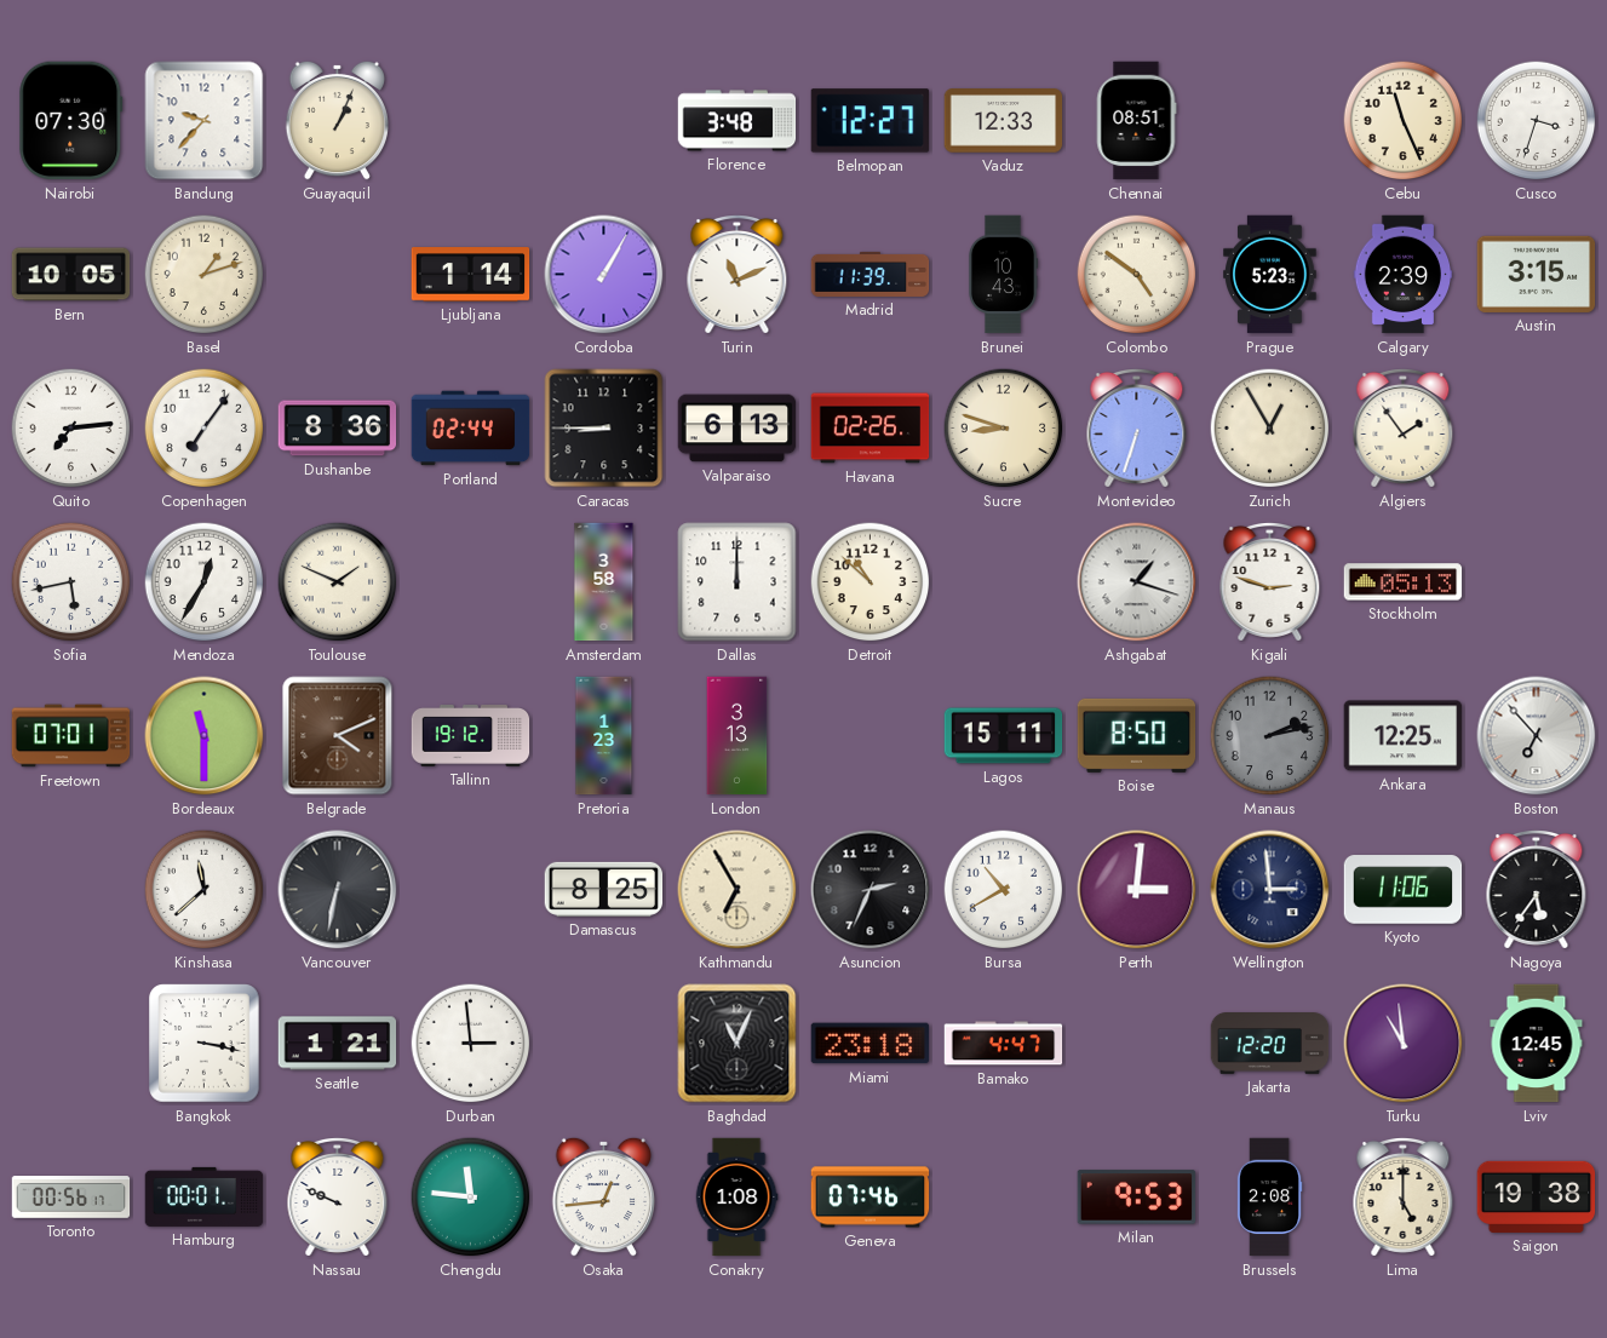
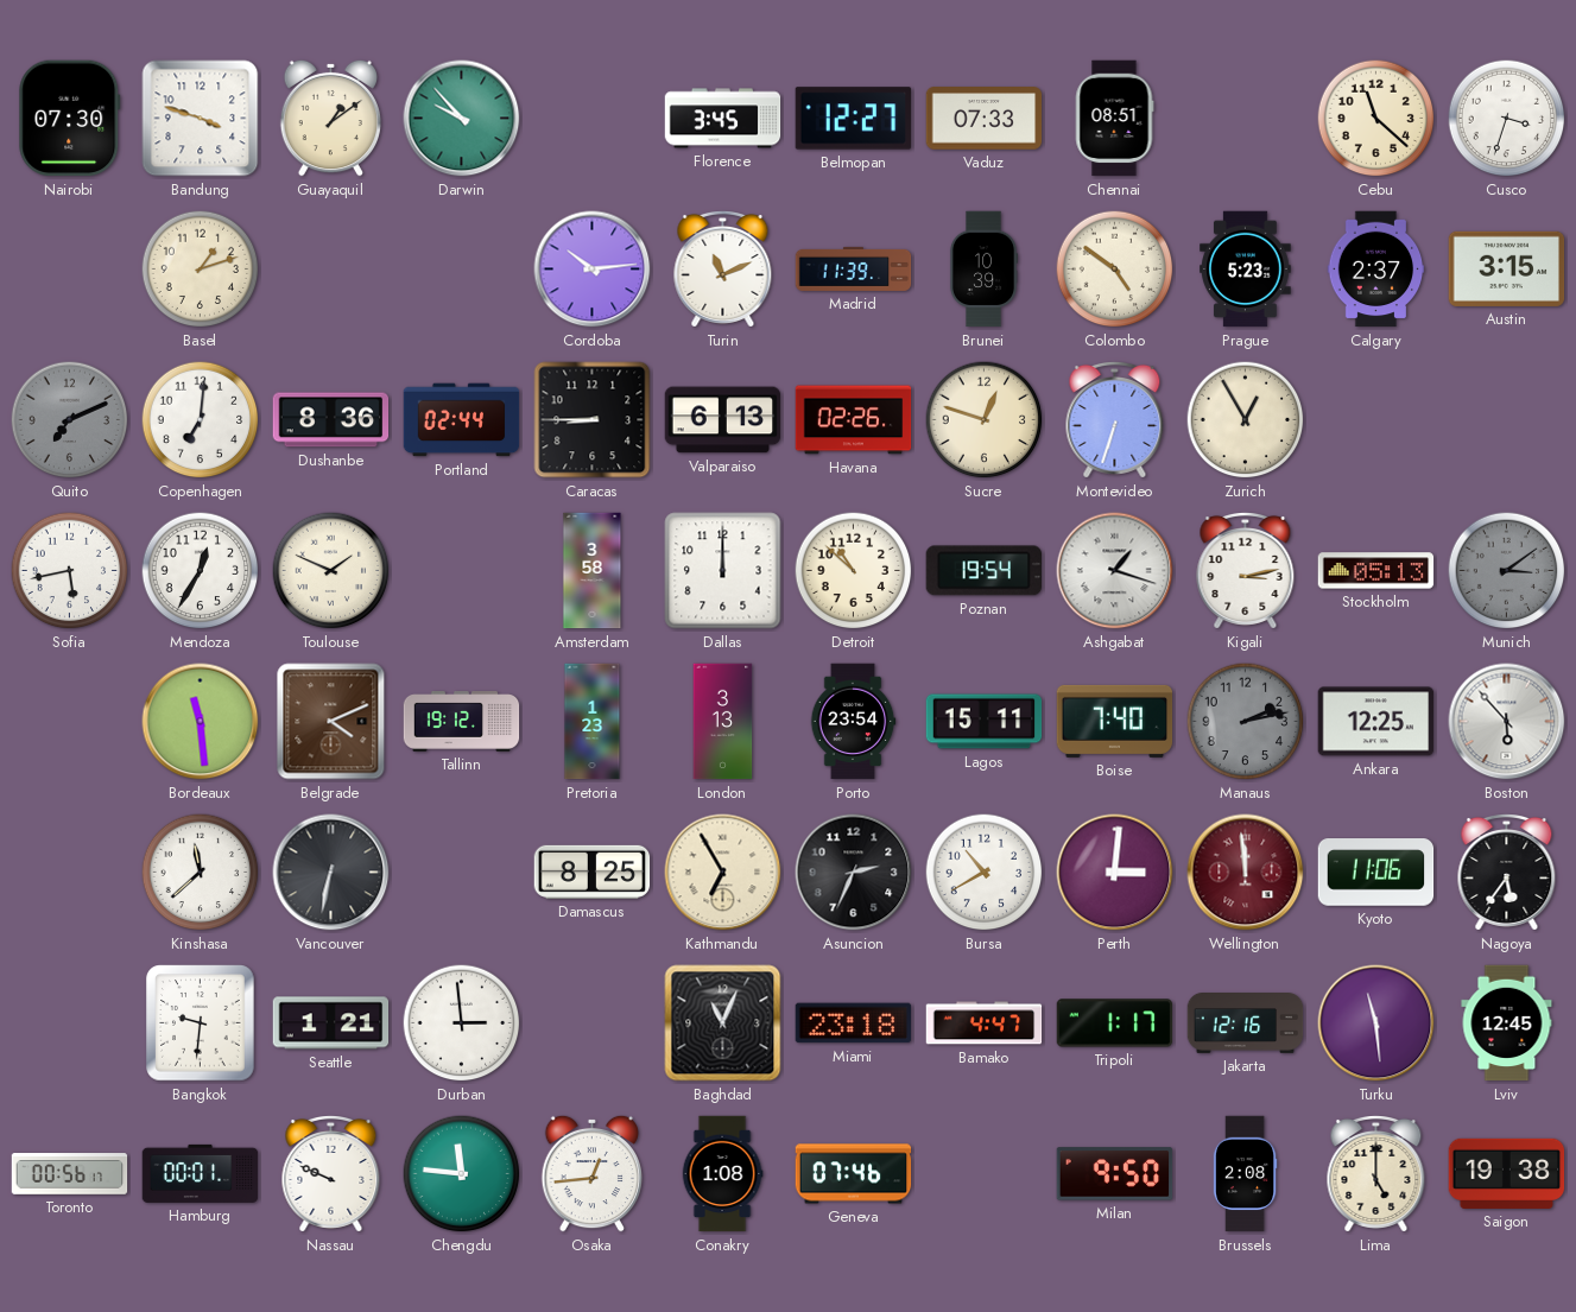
Bandung: 9:37 -> 3:48 (201, 119)
Guayaquil: 1:04 -> 1:09 (331, 118)
Darwin: none -> 9:53 (462, 119)
Florence: 3:48 -> 3:45 (723, 119)
Vaduz: 12:33 -> 07:33 (985, 119)
Cebu: 11:26 -> 11:22 (1376, 119)
Bern: 10:05 -> none (71, 275)
Ljubljana: 1:14 -> none (471, 275)
Cordoba: 1:05 -> 10:14 (593, 270)
Brunei: 10:43 -> 10:39 (983, 270)
Calgary: 2:39 -> 2:37 (1376, 270)
Quito: 7:14 -> 7:11 (70, 420)
Quito dial: white -> grey (70, 420)
Copenhagen: 7:06 -> 7:01 (201, 420)
Sucre: 8:48 -> 12:48 (985, 420)
Algiers: 1:54 -> none (1404, 429)
Poznan: none -> 19:54 (983, 571)
Kigali: 2:48 -> 3:13 (1246, 571)
Munich: none -> 3:09 (1507, 571)
Freetown: 07:01 -> none (71, 736)
Bordeaux: 11:30 -> 11:29 (201, 722)
Porto: none -> 23:54 (853, 722)
Boise: 8:50 -> 7:40 (1115, 721)
Boston: 6:53 -> 5:53 (1507, 722)
Wellington: 2:59 -> 11:59 (1246, 873)
Wellington dial: navy -> burgundy (1246, 873)
Bangkok: 3:17 -> 9:31 (201, 1023)
Tripoli: none -> 1:17 (1115, 1023)
Jakarta: 12:20 -> 12:16 (1246, 1023)
Turku: 10:59 -> 11:29 (1376, 1023)
Milan: 9:53 -> 9:50 (1115, 1174)
